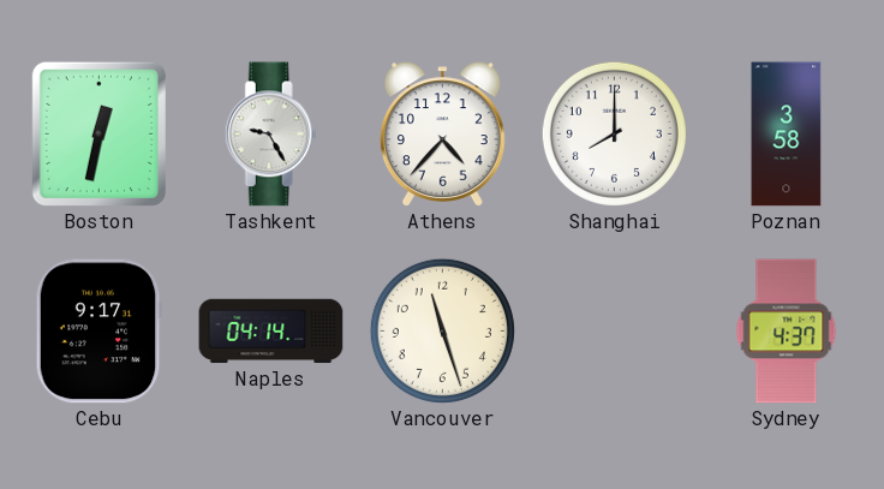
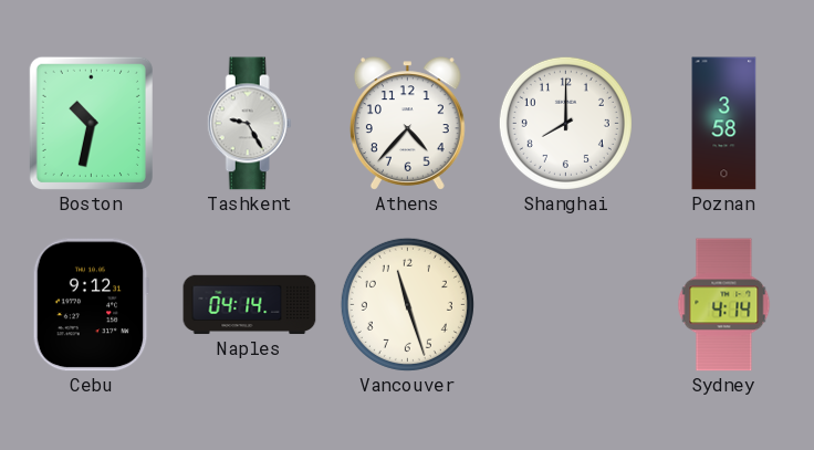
Boston: 12:32 -> 10:32 (91, 123)
Cebu: 9:17 -> 9:12 (91, 305)
Sydney: 4:37 -> 4:14 (724, 305)
